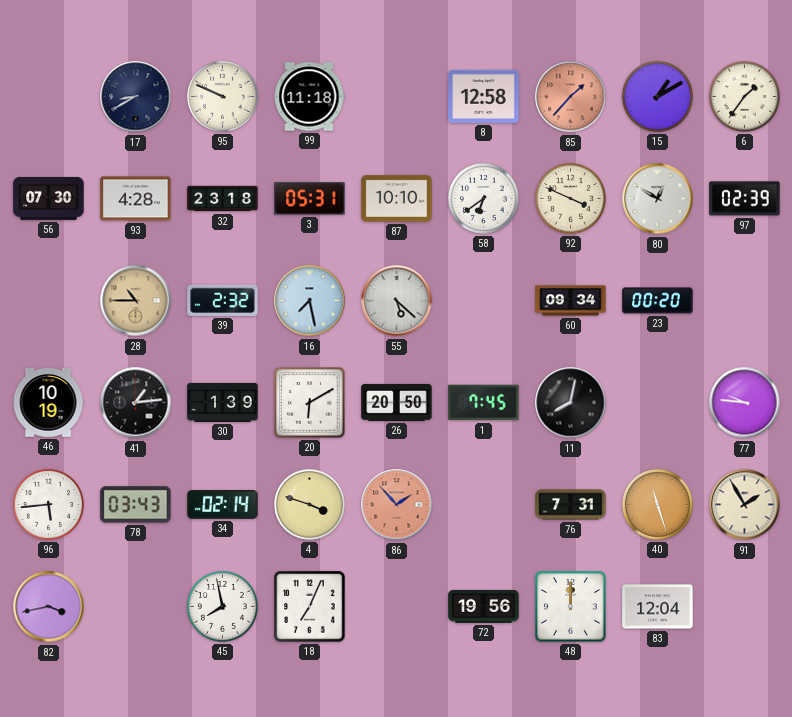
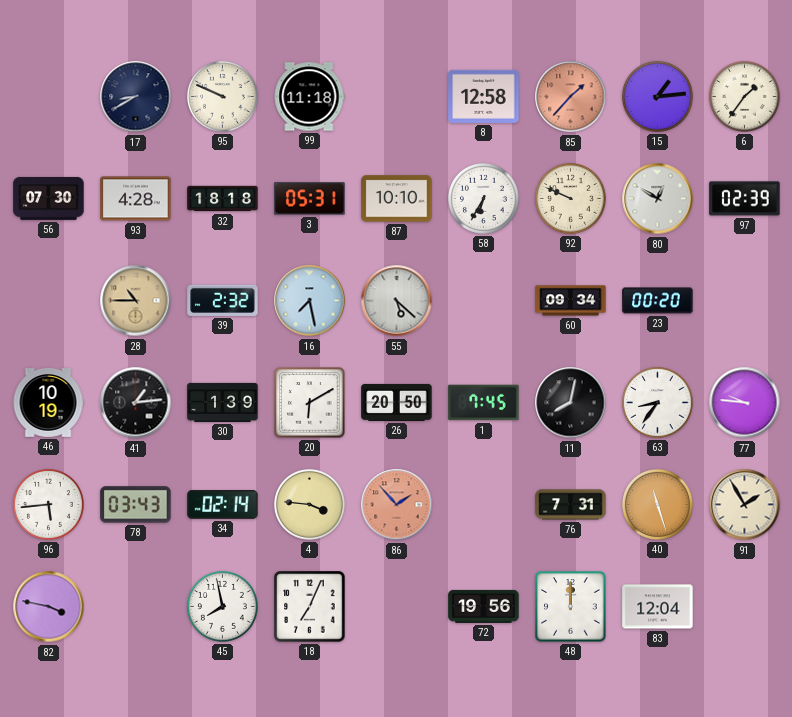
15: 1:10 -> 1:14 (657, 96)
32: 23:18 -> 18:18 (223, 199)
58: 6:39 -> 6:35 (483, 198)
92: 3:49 -> 9:49 (570, 198)
63: none -> 8:36 (657, 402)
4: 3:48 -> 3:46 (309, 504)
82: 3:43 -> 3:47 (49, 607)
